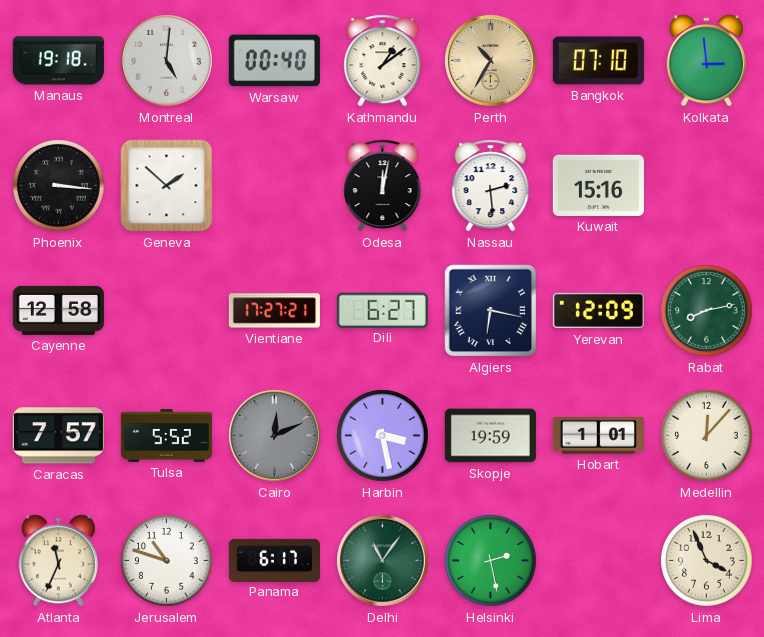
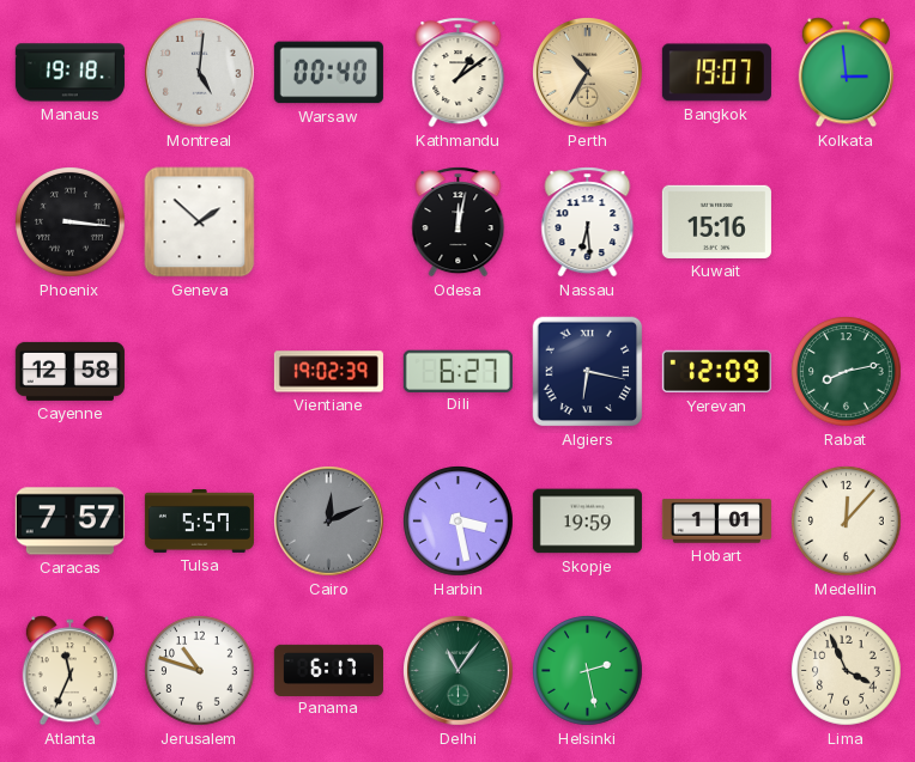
Bangkok: 07:10 -> 19:07 (716, 73)
Nassau: 2:29 -> 6:29 (588, 222)
Vientiane: 17:27 -> 19:02 (328, 372)
Tulsa: 5:52 -> 5:57 (199, 520)
